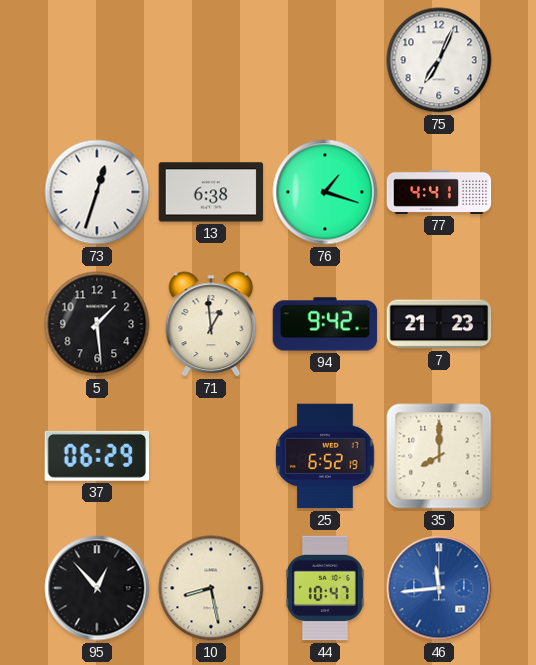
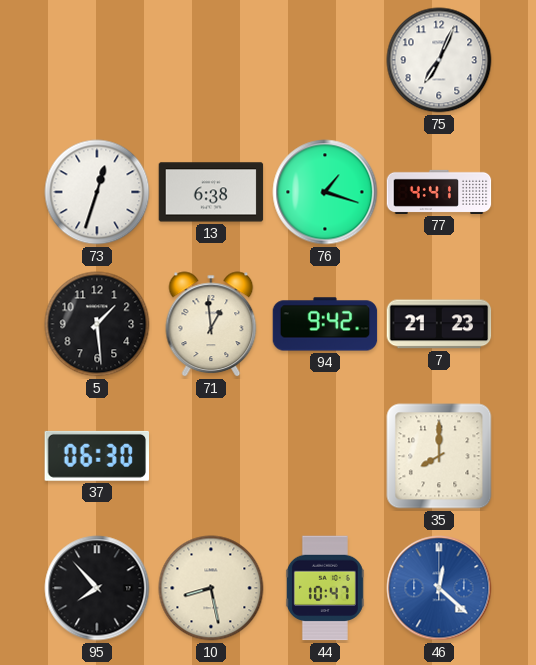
37: 06:29 -> 06:30 (96, 456)
25: 6:52 -> none (325, 456)
95: 12:53 -> 7:53 (97, 588)
46: 11:44 -> 12:22 (439, 588)
